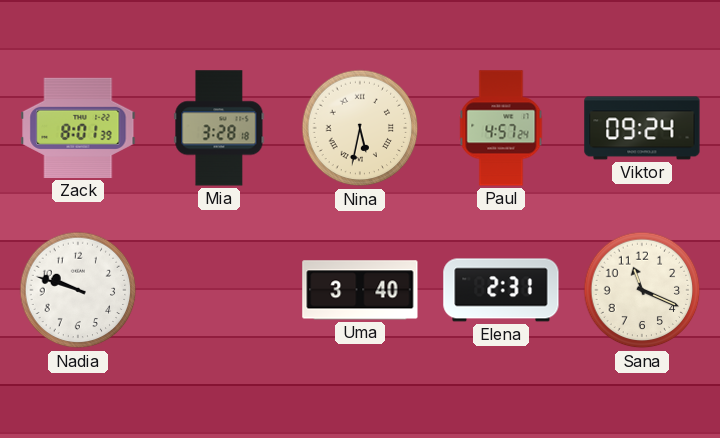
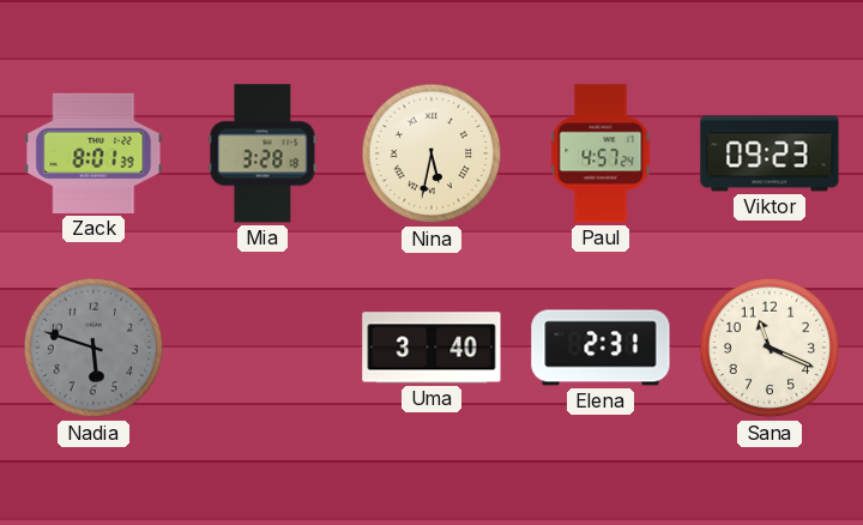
Viktor: 09:24 -> 09:23 (770, 153)
Nadia: 9:48 -> 5:48 (93, 348)
Nadia dial: white -> grey (93, 348)
